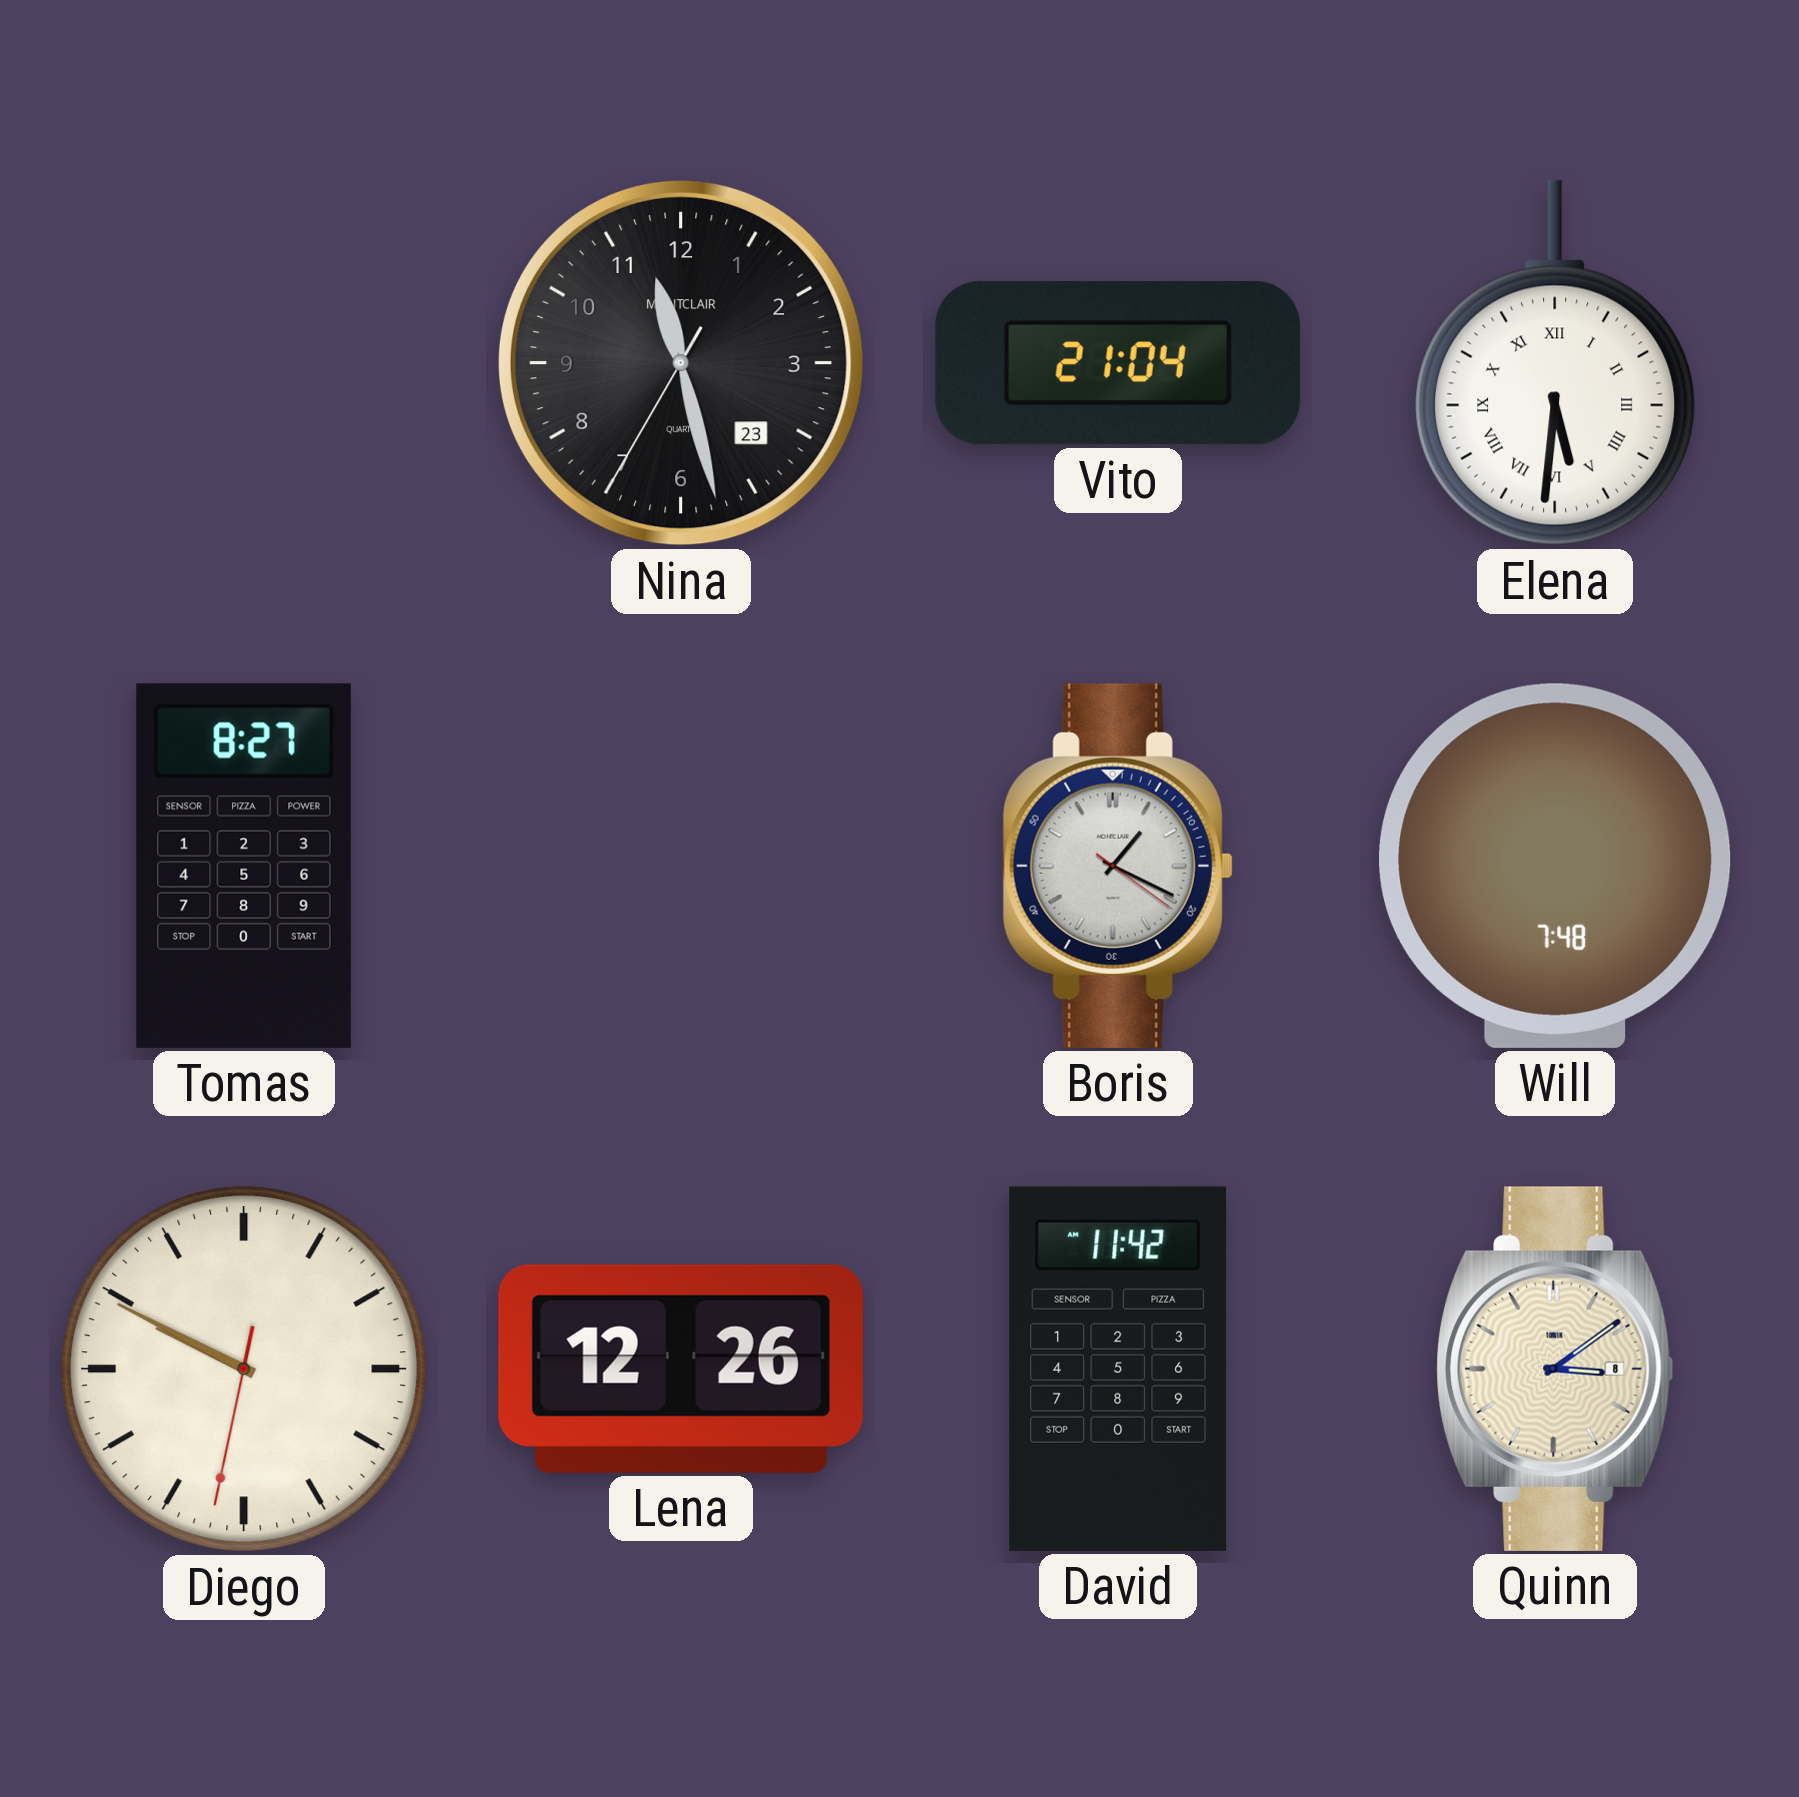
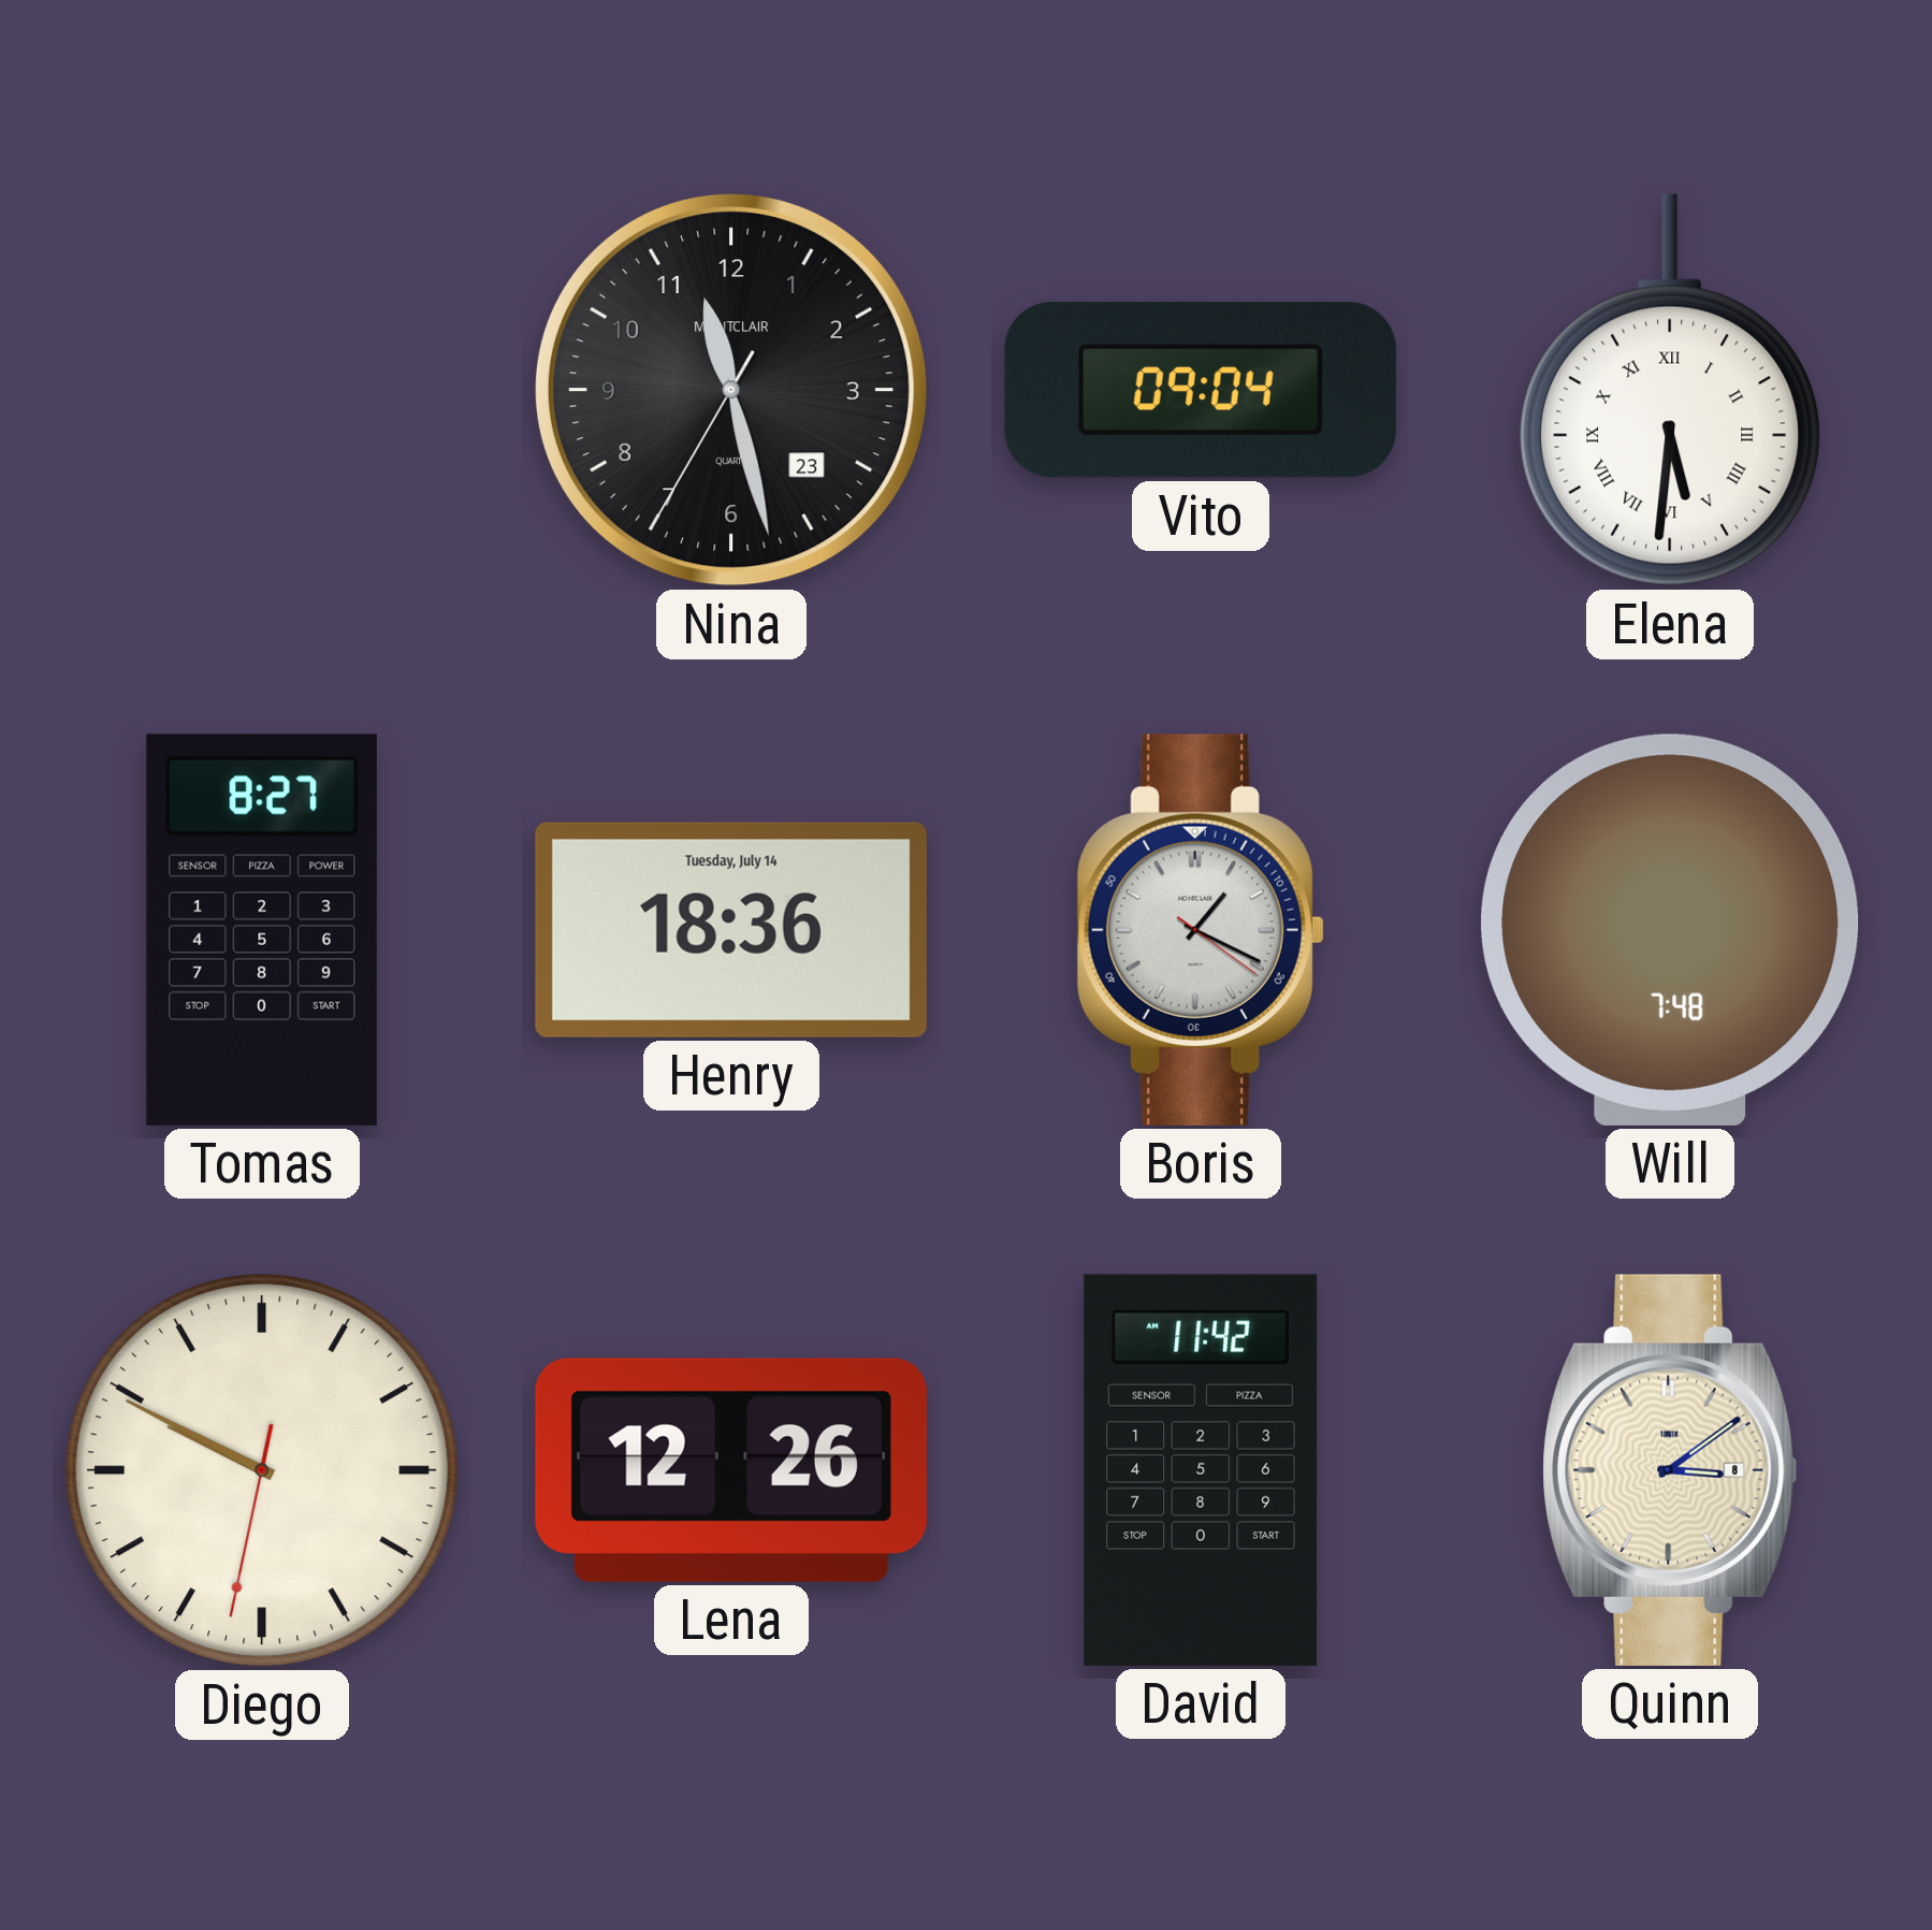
Vito: 21:04 -> 09:04 (1201, 390)
Henry: none -> 18:36 (731, 930)
